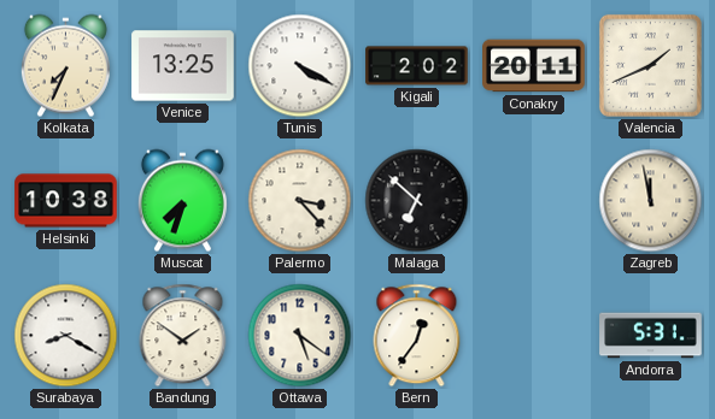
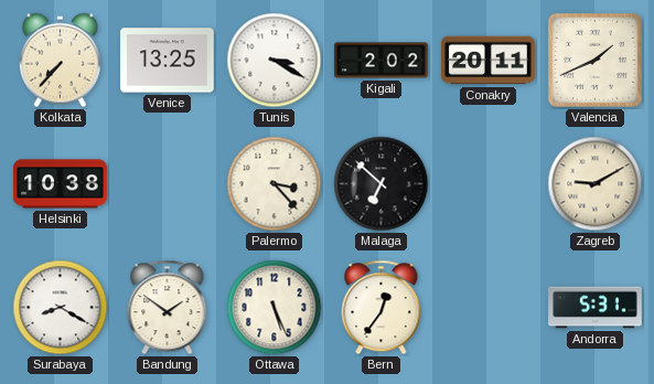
Kolkata: 7:34 -> 7:37 (60, 61)
Tunis: 4:20 -> 3:20 (275, 61)
Muscat: 7:33 -> none (182, 201)
Zagreb: 11:58 -> 9:10 (596, 184)
Ottawa: 5:21 -> 5:26 (275, 308)
